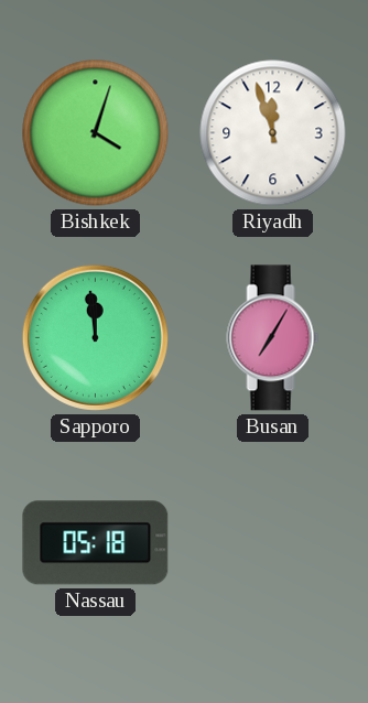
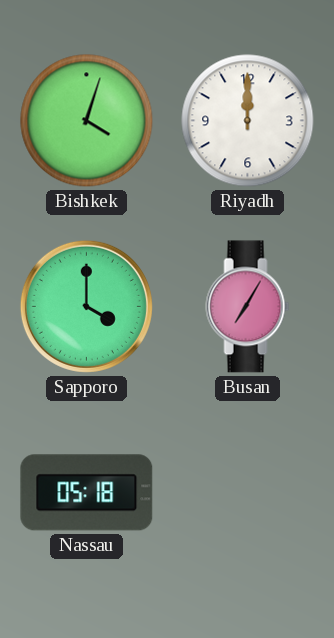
Riyadh: 11:57 -> 12:00 (248, 121)
Sapporo: 11:59 -> 4:00 (86, 306)
